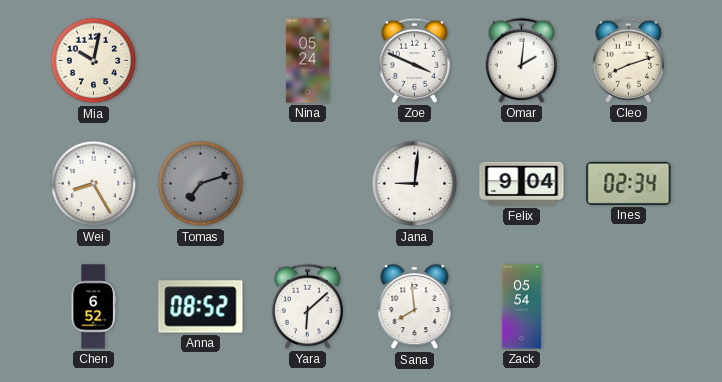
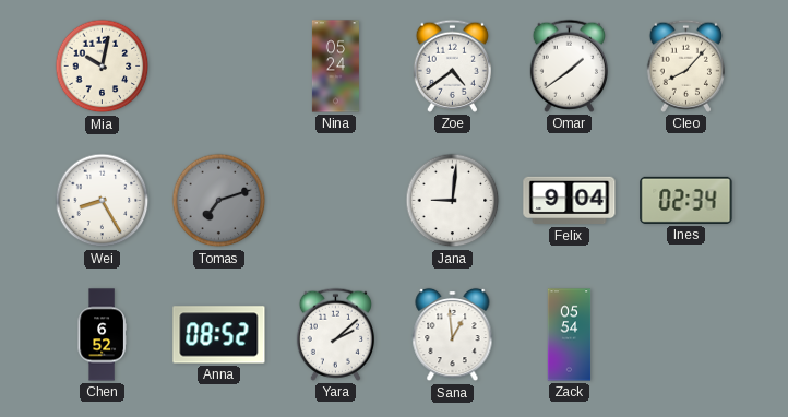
Zoe: 3:49 -> 4:39 (452, 65)
Omar: 2:01 -> 1:39 (569, 65)
Cleo: 8:12 -> 8:07 (685, 65)
Yara: 6:08 -> 2:08 (335, 334)
Sana: 7:59 -> 12:59 (453, 335)
